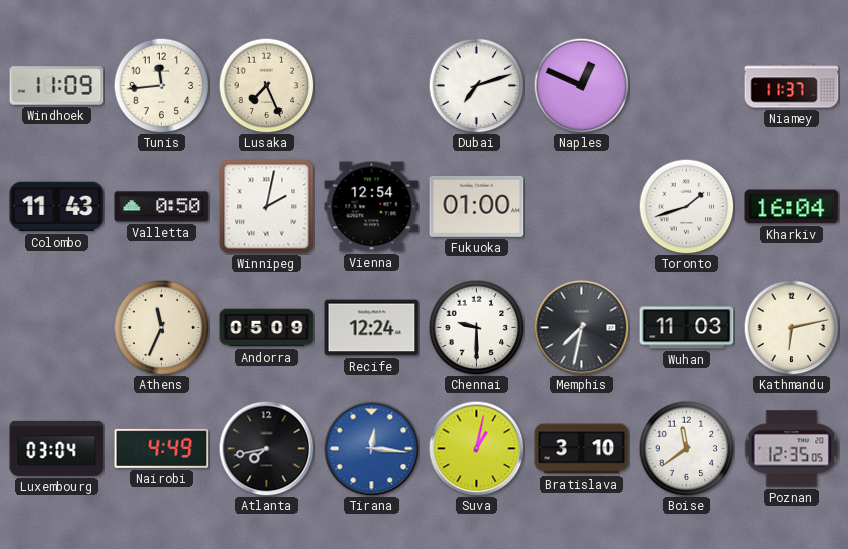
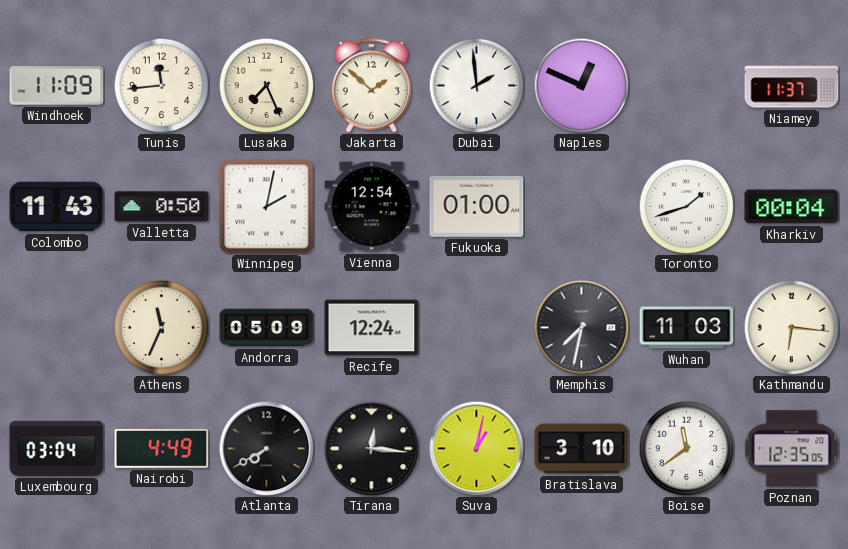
Jakarta: none -> 1:52 (371, 86)
Dubai: 7:12 -> 1:59 (476, 85)
Kharkiv: 16:04 -> 00:04 (792, 207)
Chennai: 9:30 -> none (476, 327)
Kathmandu: 6:13 -> 6:16 (791, 327)
Atlanta: 7:43 -> 7:40 (266, 448)
Tirana dial: blue -> black (371, 448)
